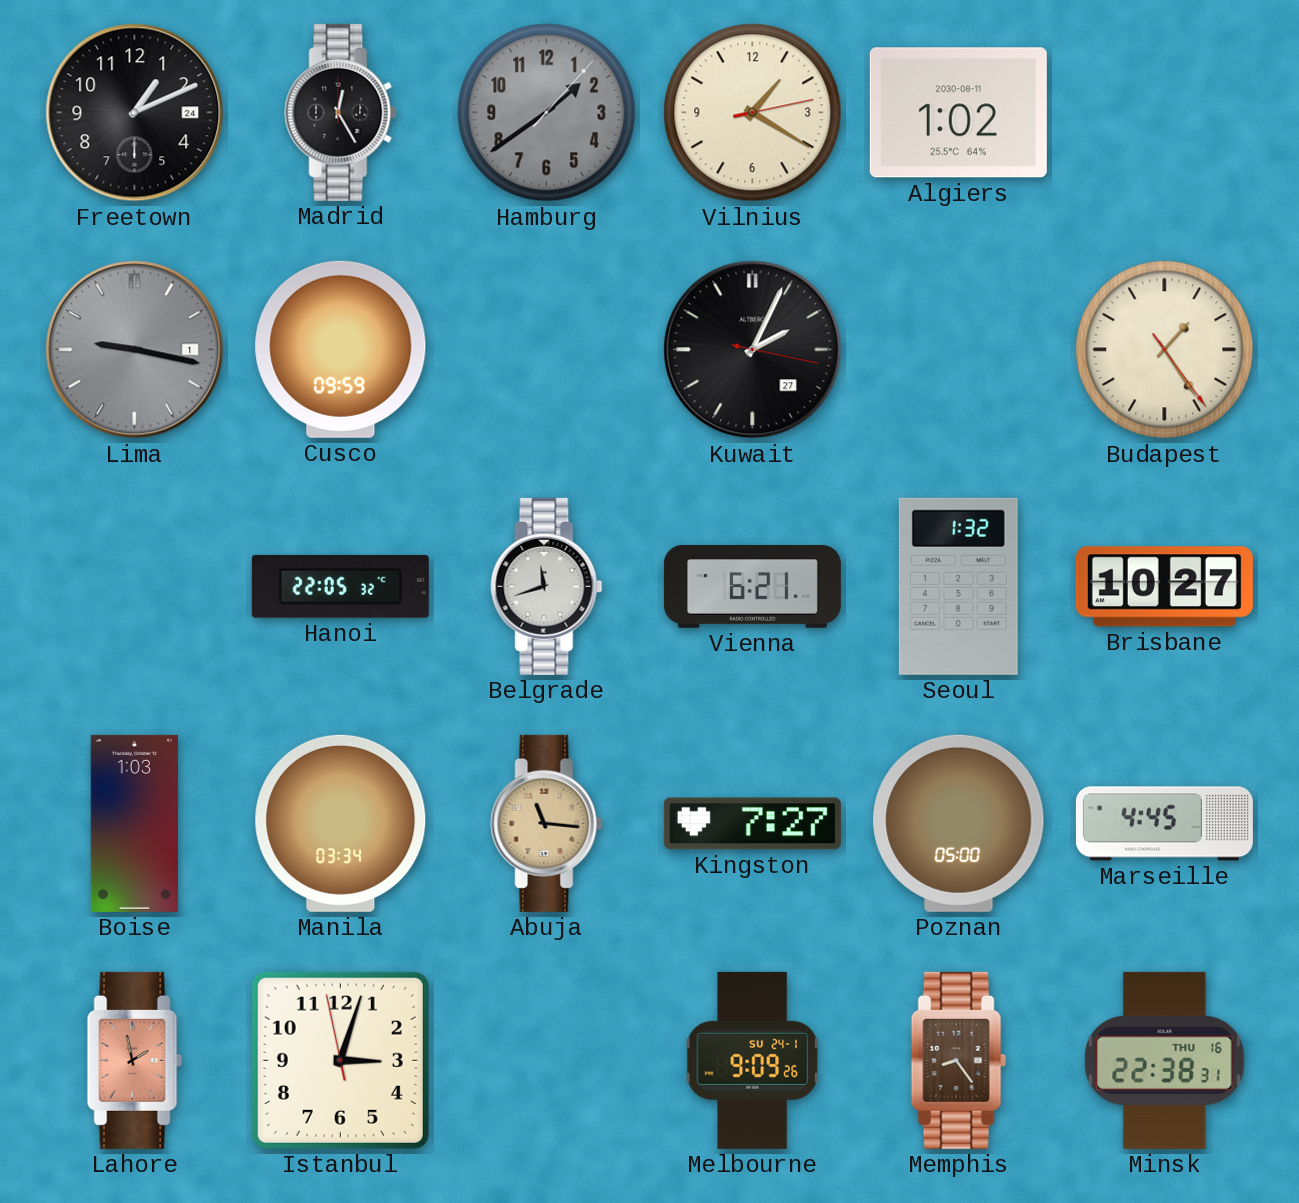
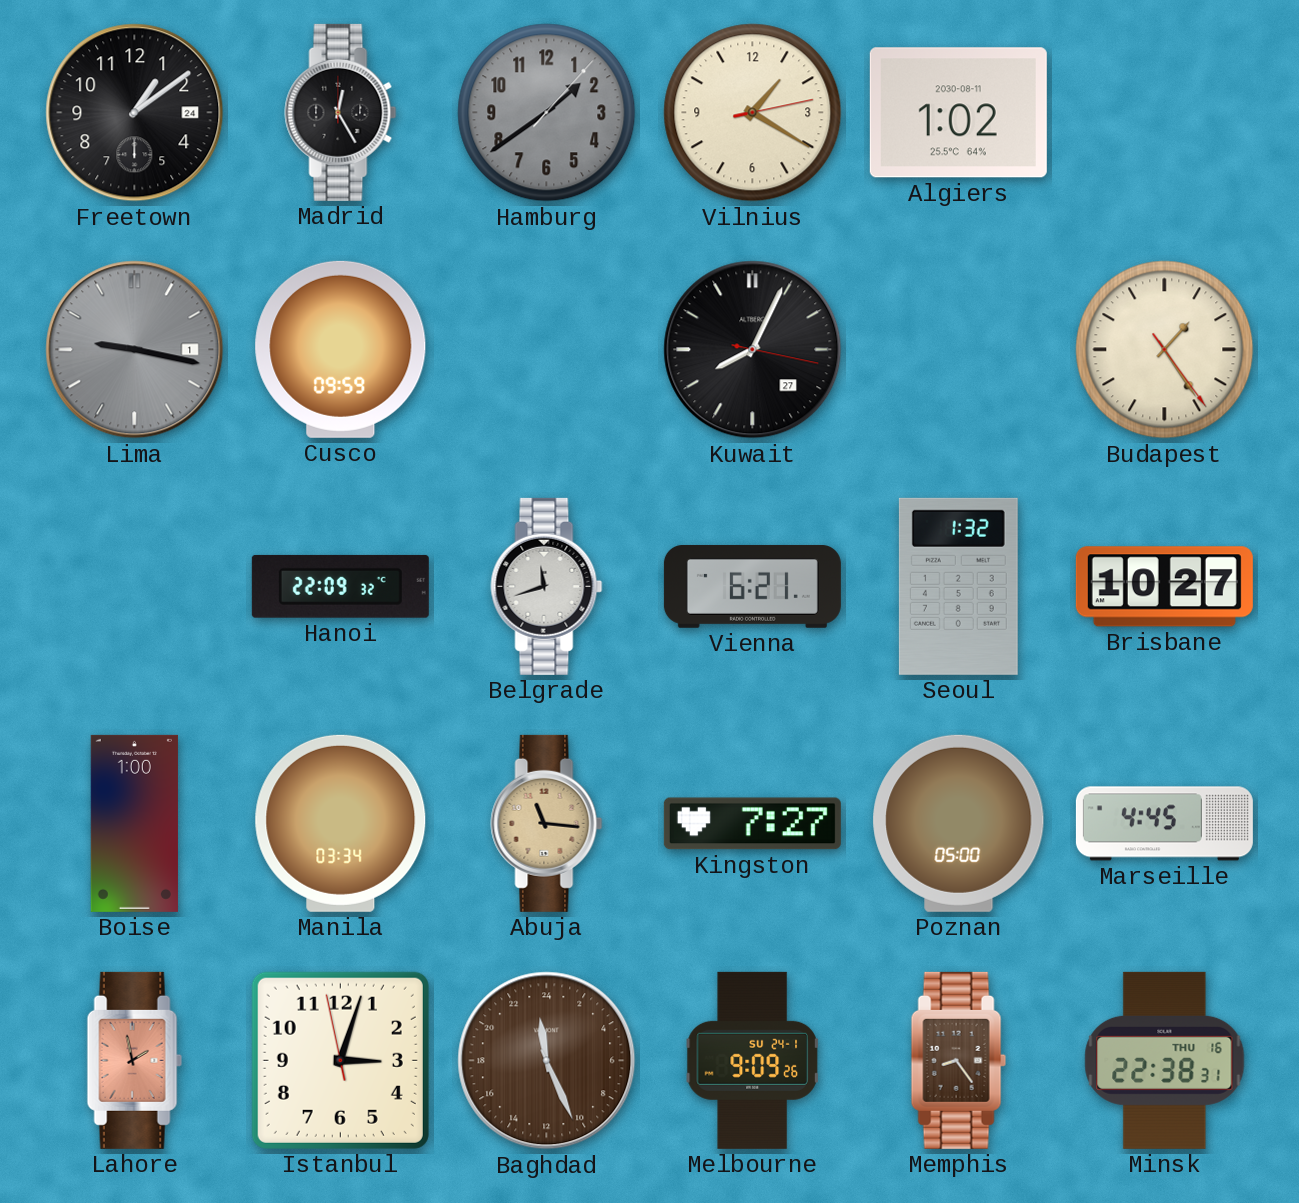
Freetown: 1:11 -> 1:09 (135, 113)
Kuwait: 2:04 -> 8:04 (753, 350)
Hanoi: 22:05 -> 22:09 (340, 586)
Boise: 1:03 -> 1:00 (134, 823)
Baghdad: none -> 23:26 (547, 1061)
